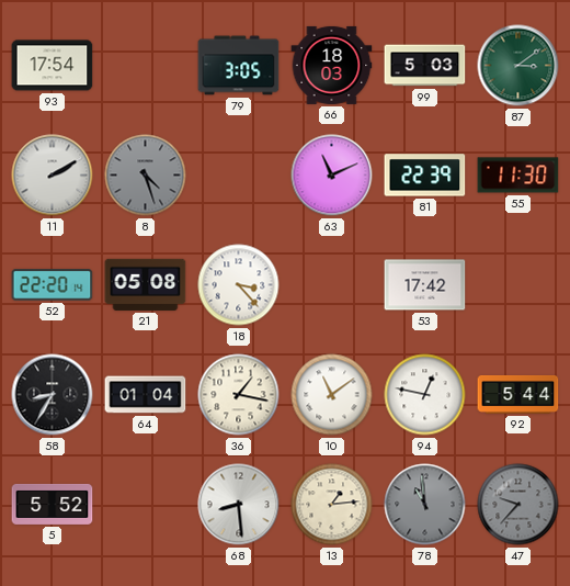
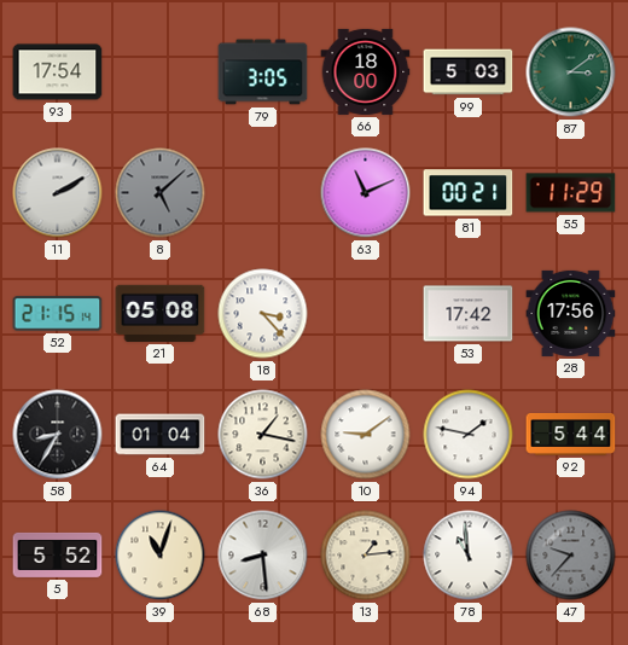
66: 18:03 -> 18:00 (366, 71)
8: 4:27 -> 5:08 (161, 193)
81: 22:39 -> 00:21 (469, 193)
55: 11:30 -> 11:29 (571, 193)
52: 22:20 -> 21:15 (58, 314)
28: none -> 17:56 (571, 313)
10: 11:09 -> 9:09 (366, 435)
94: 12:47 -> 1:47 (469, 435)
39: none -> 11:03 (161, 556)
78 dial: grey -> white (469, 556)
